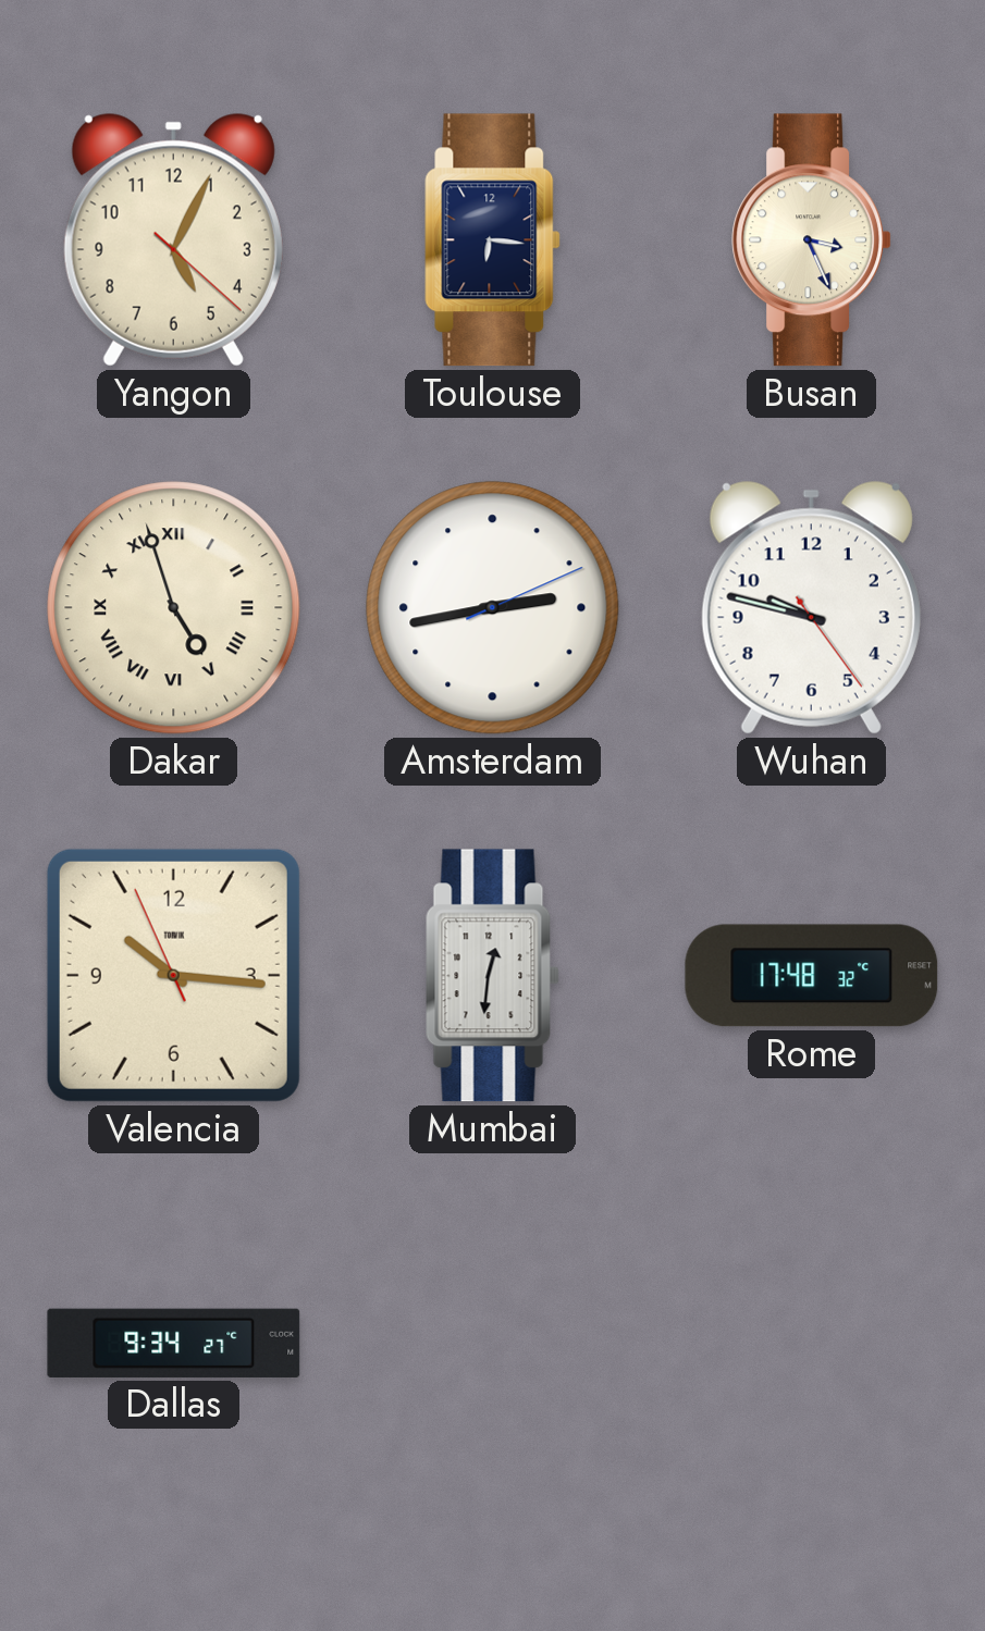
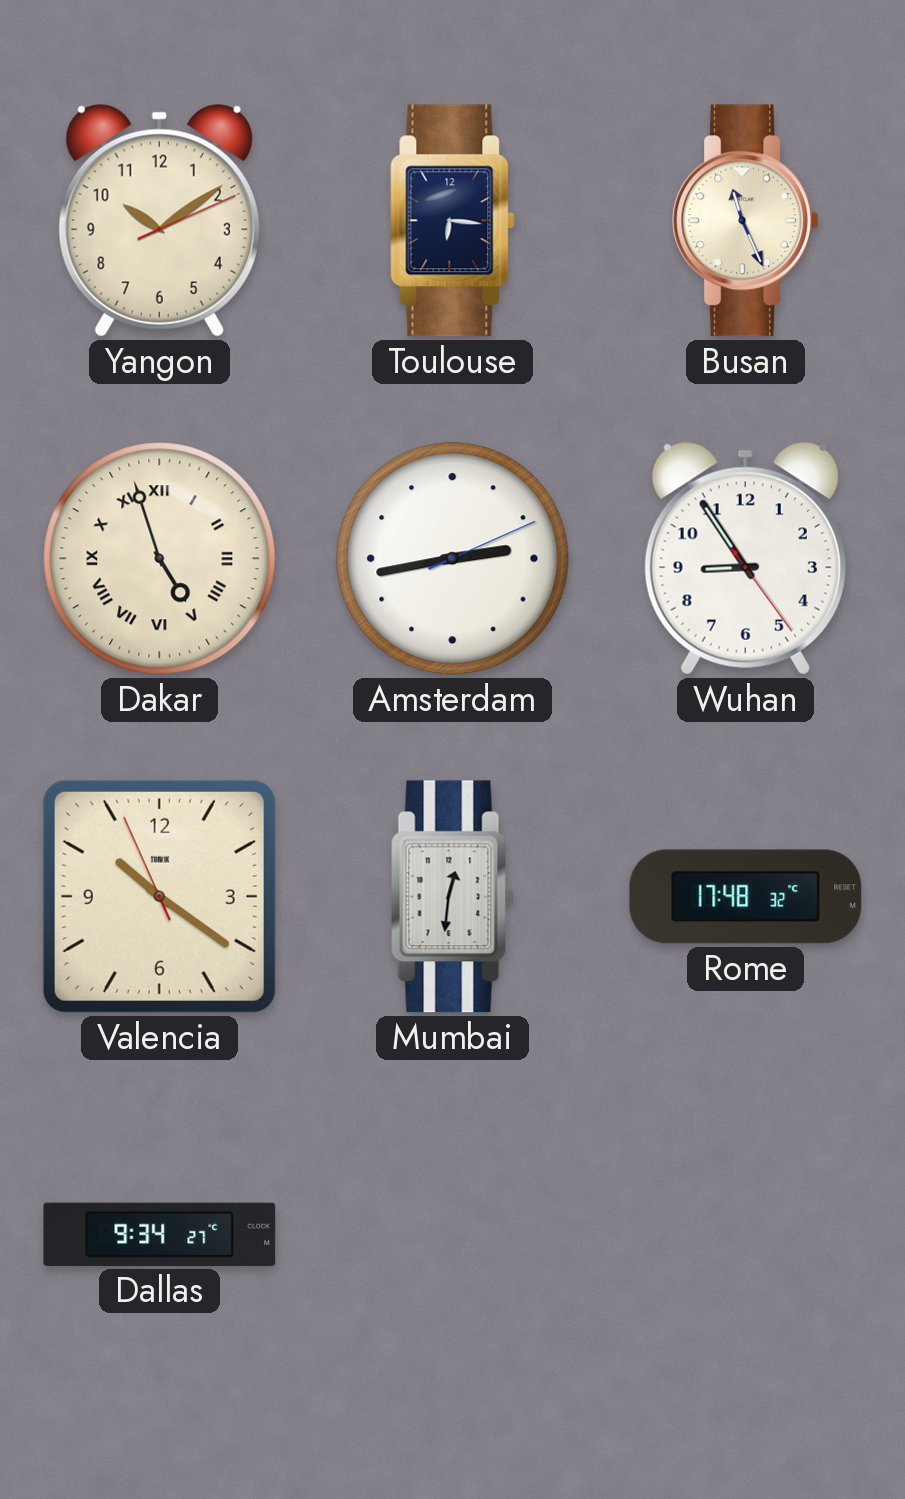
Yangon: 5:04 -> 10:09 (159, 220)
Busan: 3:26 -> 11:26 (745, 221)
Wuhan: 9:47 -> 8:54 (745, 558)
Valencia: 10:15 -> 10:20 (159, 896)
